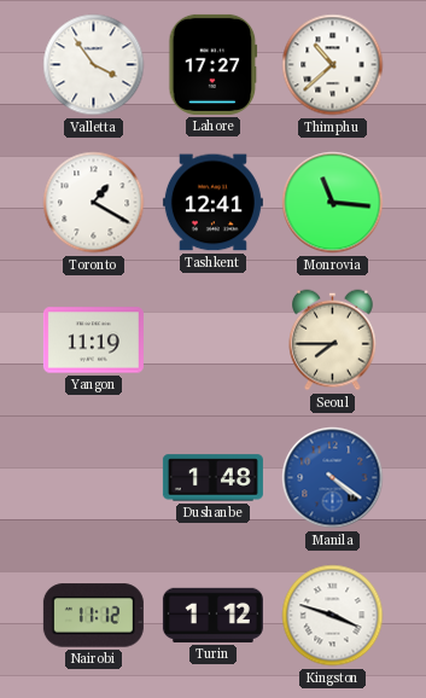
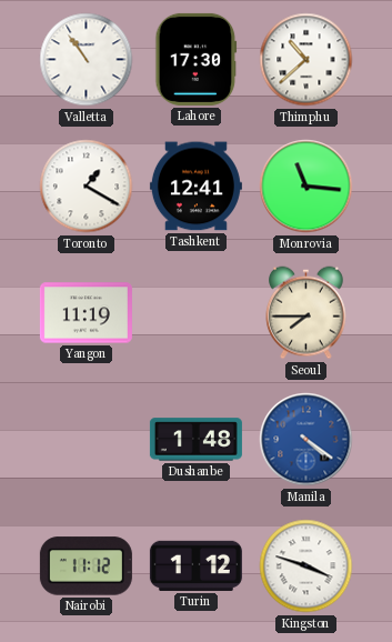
Valletta: 3:54 -> 10:54 (87, 60)
Lahore: 17:27 -> 17:30 (197, 59)
